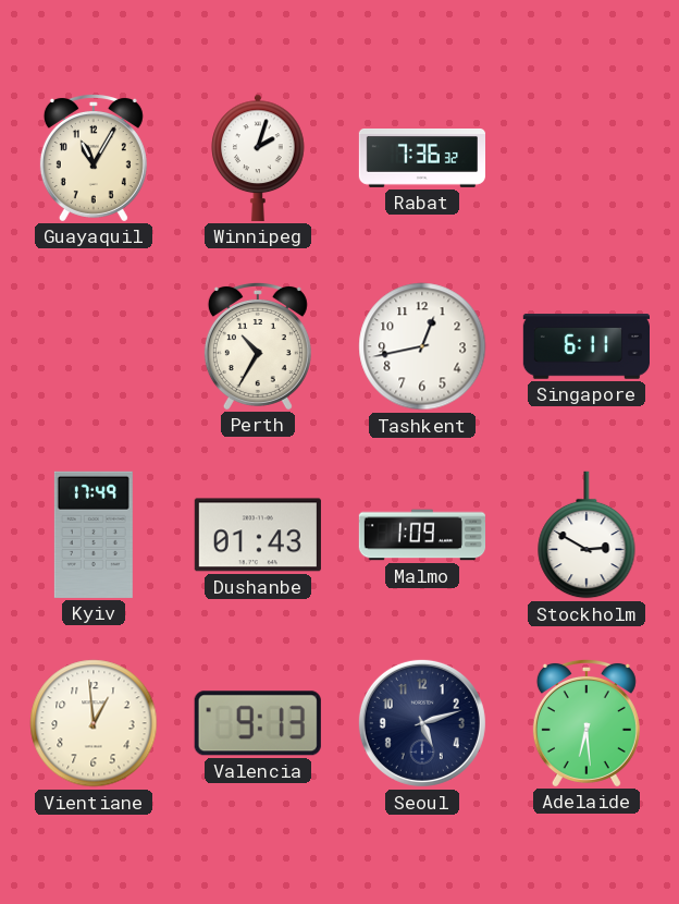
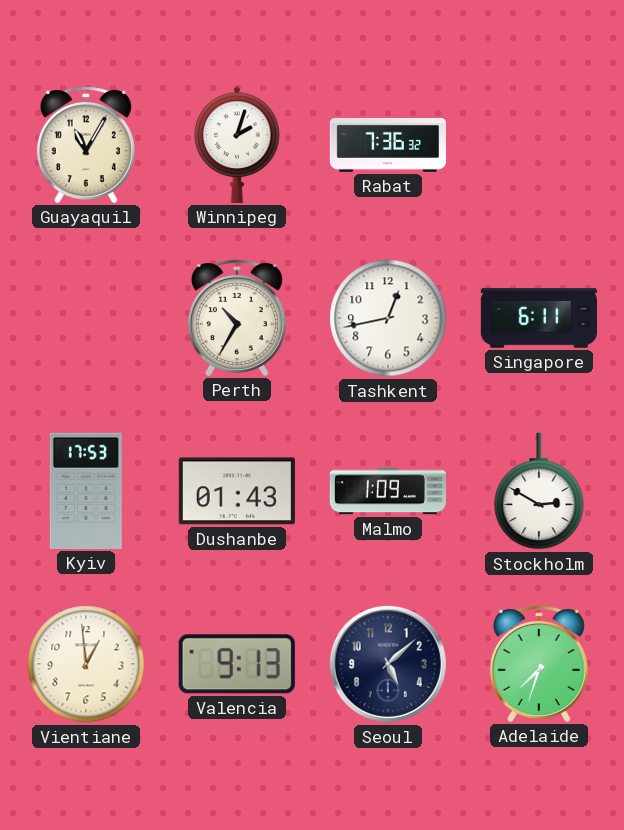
Kyiv: 17:49 -> 17:53 (86, 491)
Seoul: 5:12 -> 5:08 (388, 664)
Adelaide: 6:29 -> 7:33 (539, 663)
